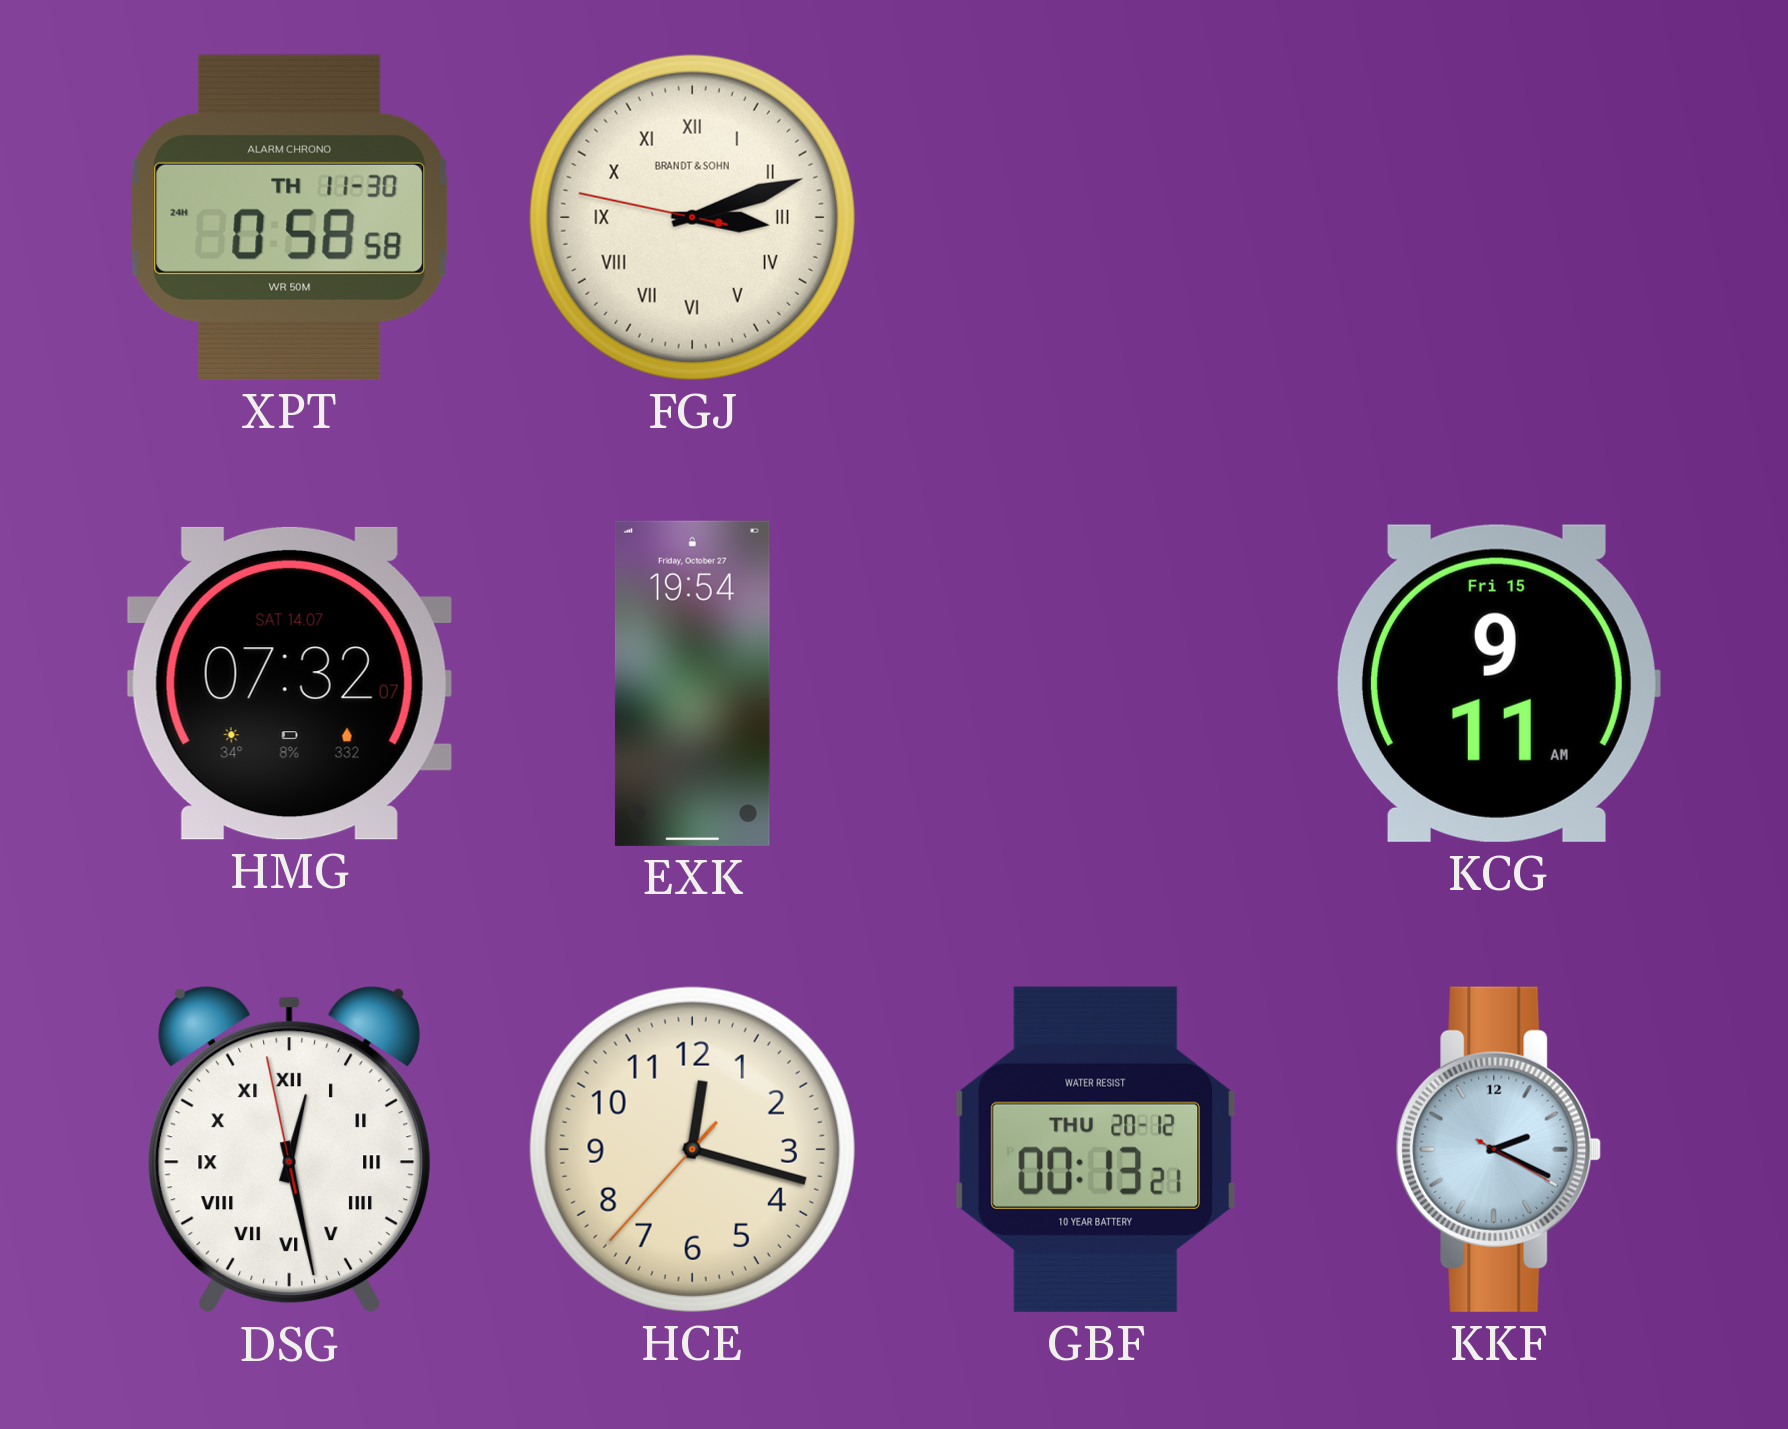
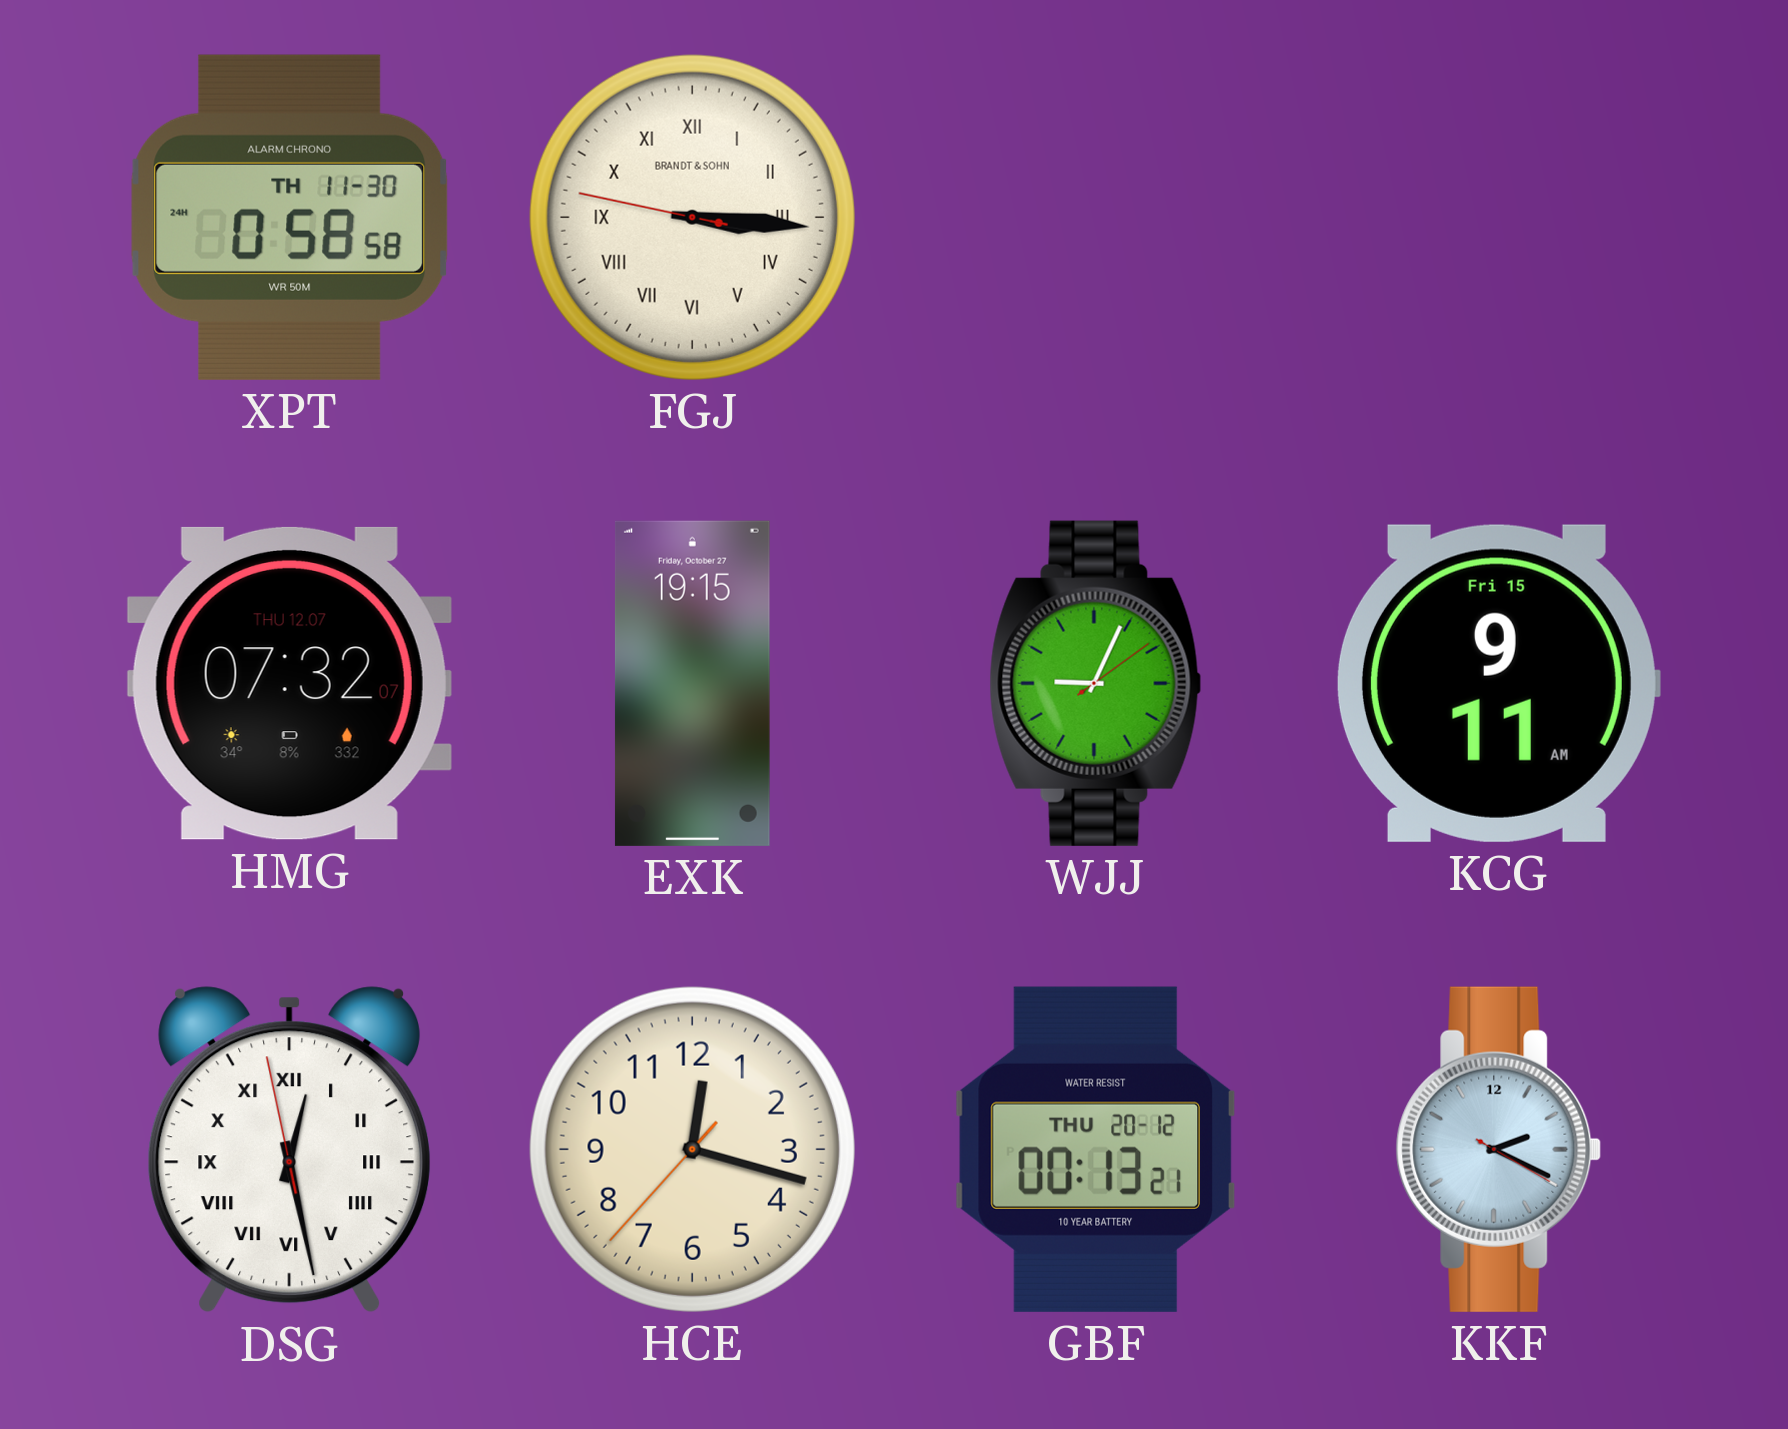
FGJ: 3:11 -> 3:15 (692, 217)
HMG date: SAT 14.07 -> THU 12.07 (289, 683)
EXK: 19:54 -> 19:15 (692, 683)
WJJ: none -> 9:04 (1096, 683)
